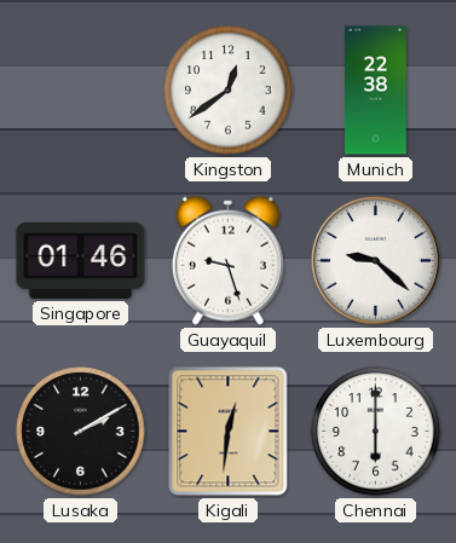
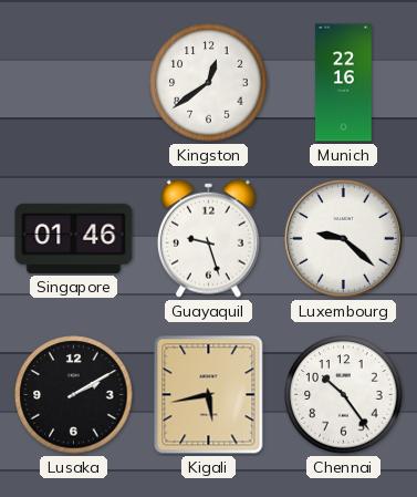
Munich: 22:38 -> 22:16 (344, 83)
Kigali: 12:31 -> 5:43 (209, 395)
Chennai: 6:00 -> 10:24 (344, 395)
